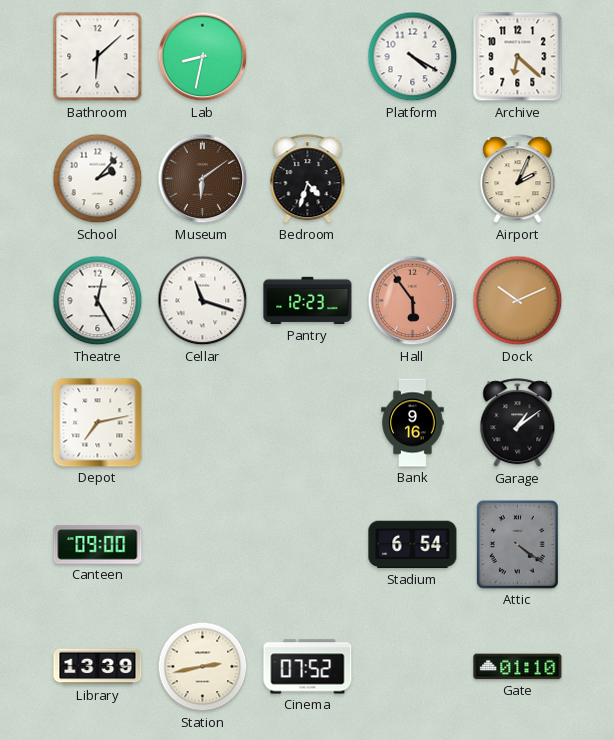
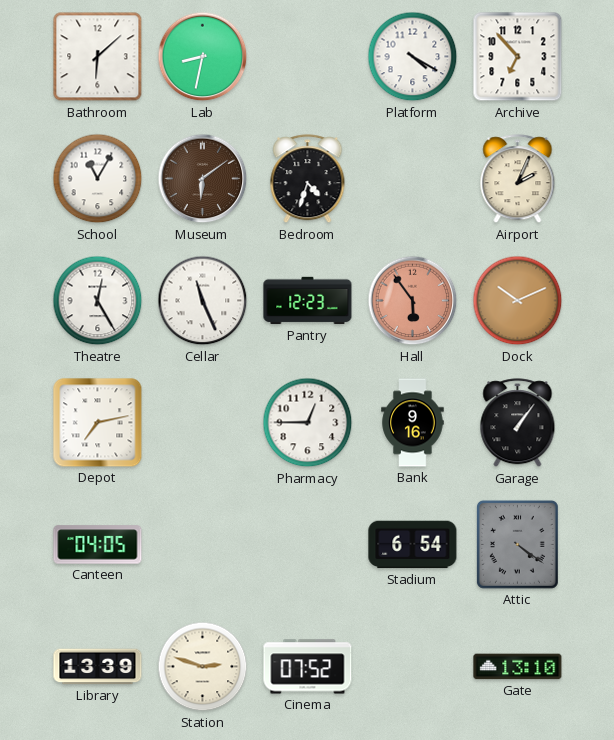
Archive: 6:22 -> 6:53 (518, 57)
School: 2:07 -> 11:05 (98, 179)
Cellar: 11:18 -> 11:26 (203, 301)
Pharmacy: none -> 12:45 (308, 423)
Garage: 1:09 -> 1:06 (518, 423)
Canteen: 09:00 -> 04:05 (98, 545)
Station: 2:43 -> 2:48 (203, 667)
Gate: 01:10 -> 13:10 (518, 667)
